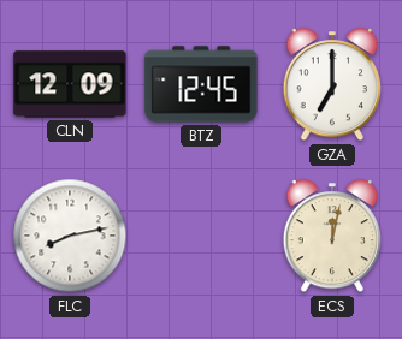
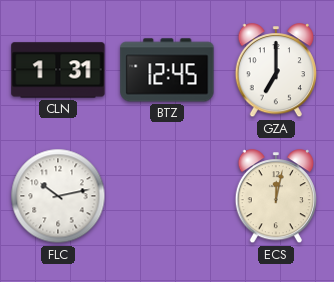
CLN: 12:09 -> 1:31 (58, 70)
FLC: 8:13 -> 10:13 (58, 196)
